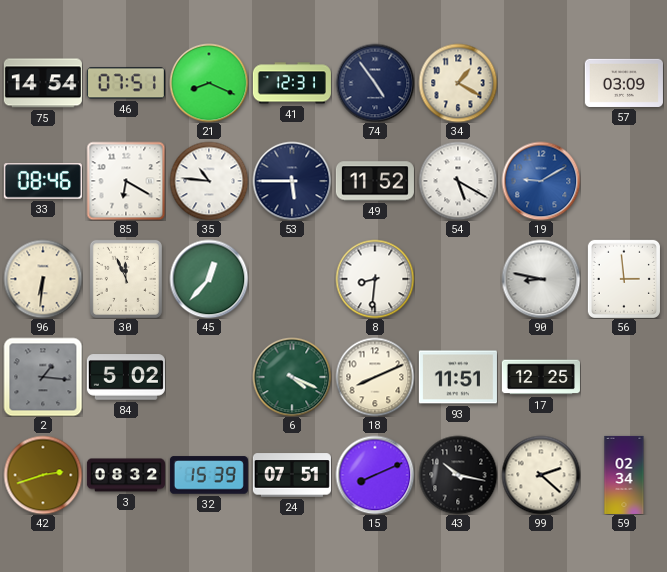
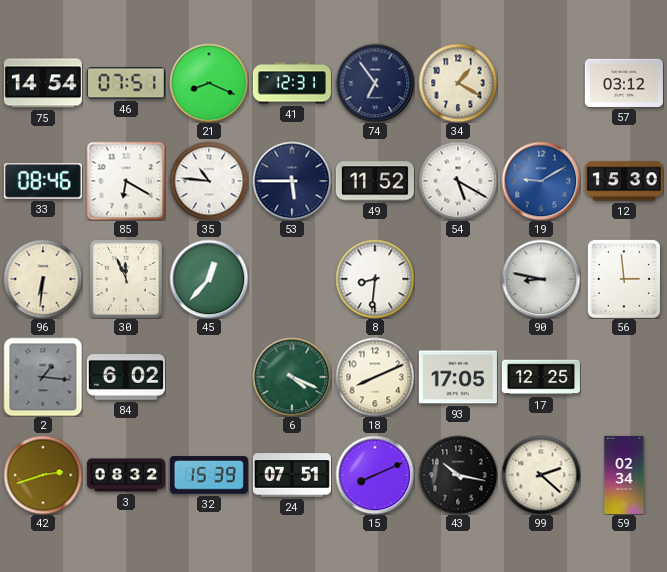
74: 4:54 -> 6:54 (375, 83)
57: 03:09 -> 03:12 (624, 83)
12: none -> 15:30 (624, 181)
84: 5:02 -> 6:02 (126, 377)
93: 11:51 -> 17:05 (458, 377)
